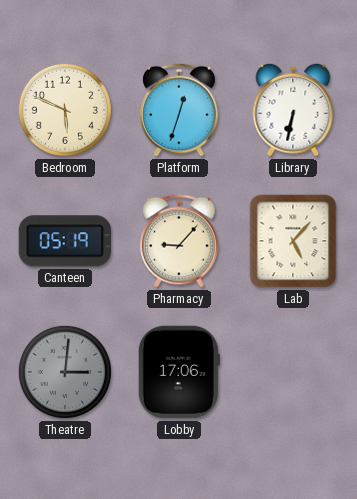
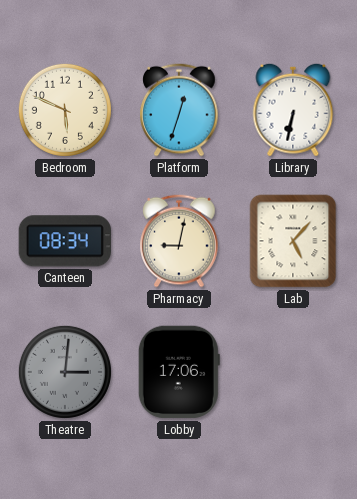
Canteen: 05:19 -> 08:34 (65, 241)
Pharmacy: 9:07 -> 9:02 (179, 241)
